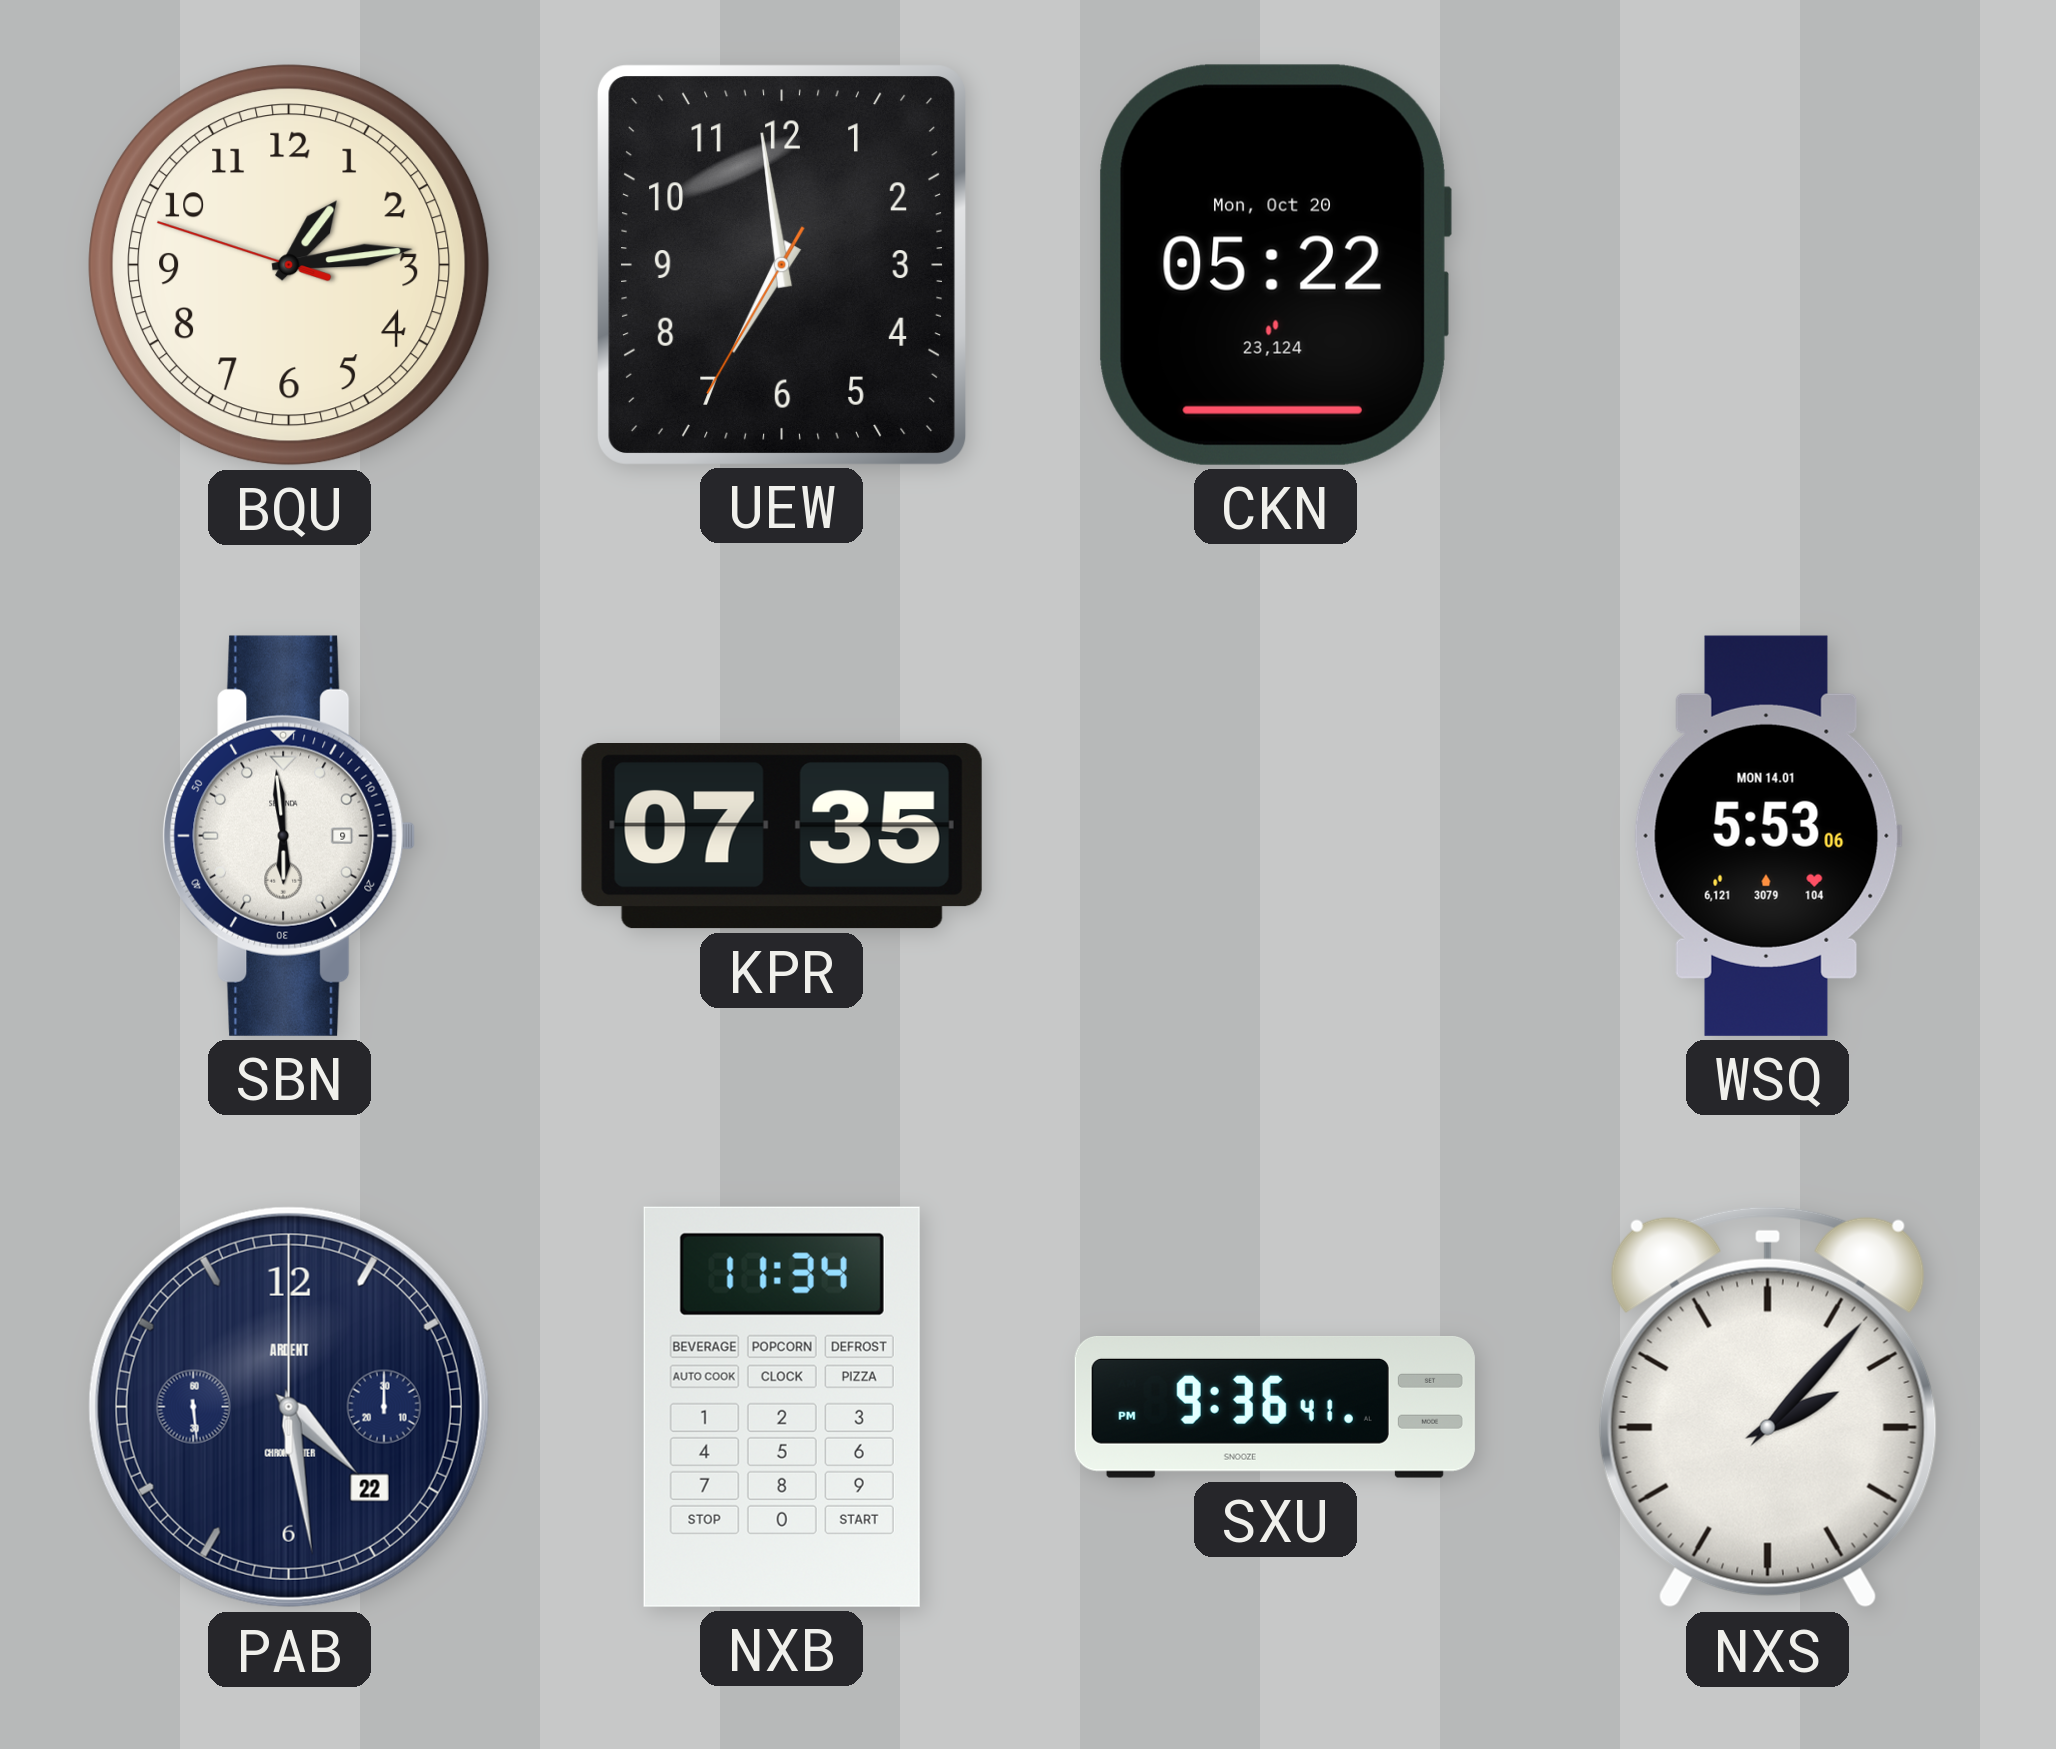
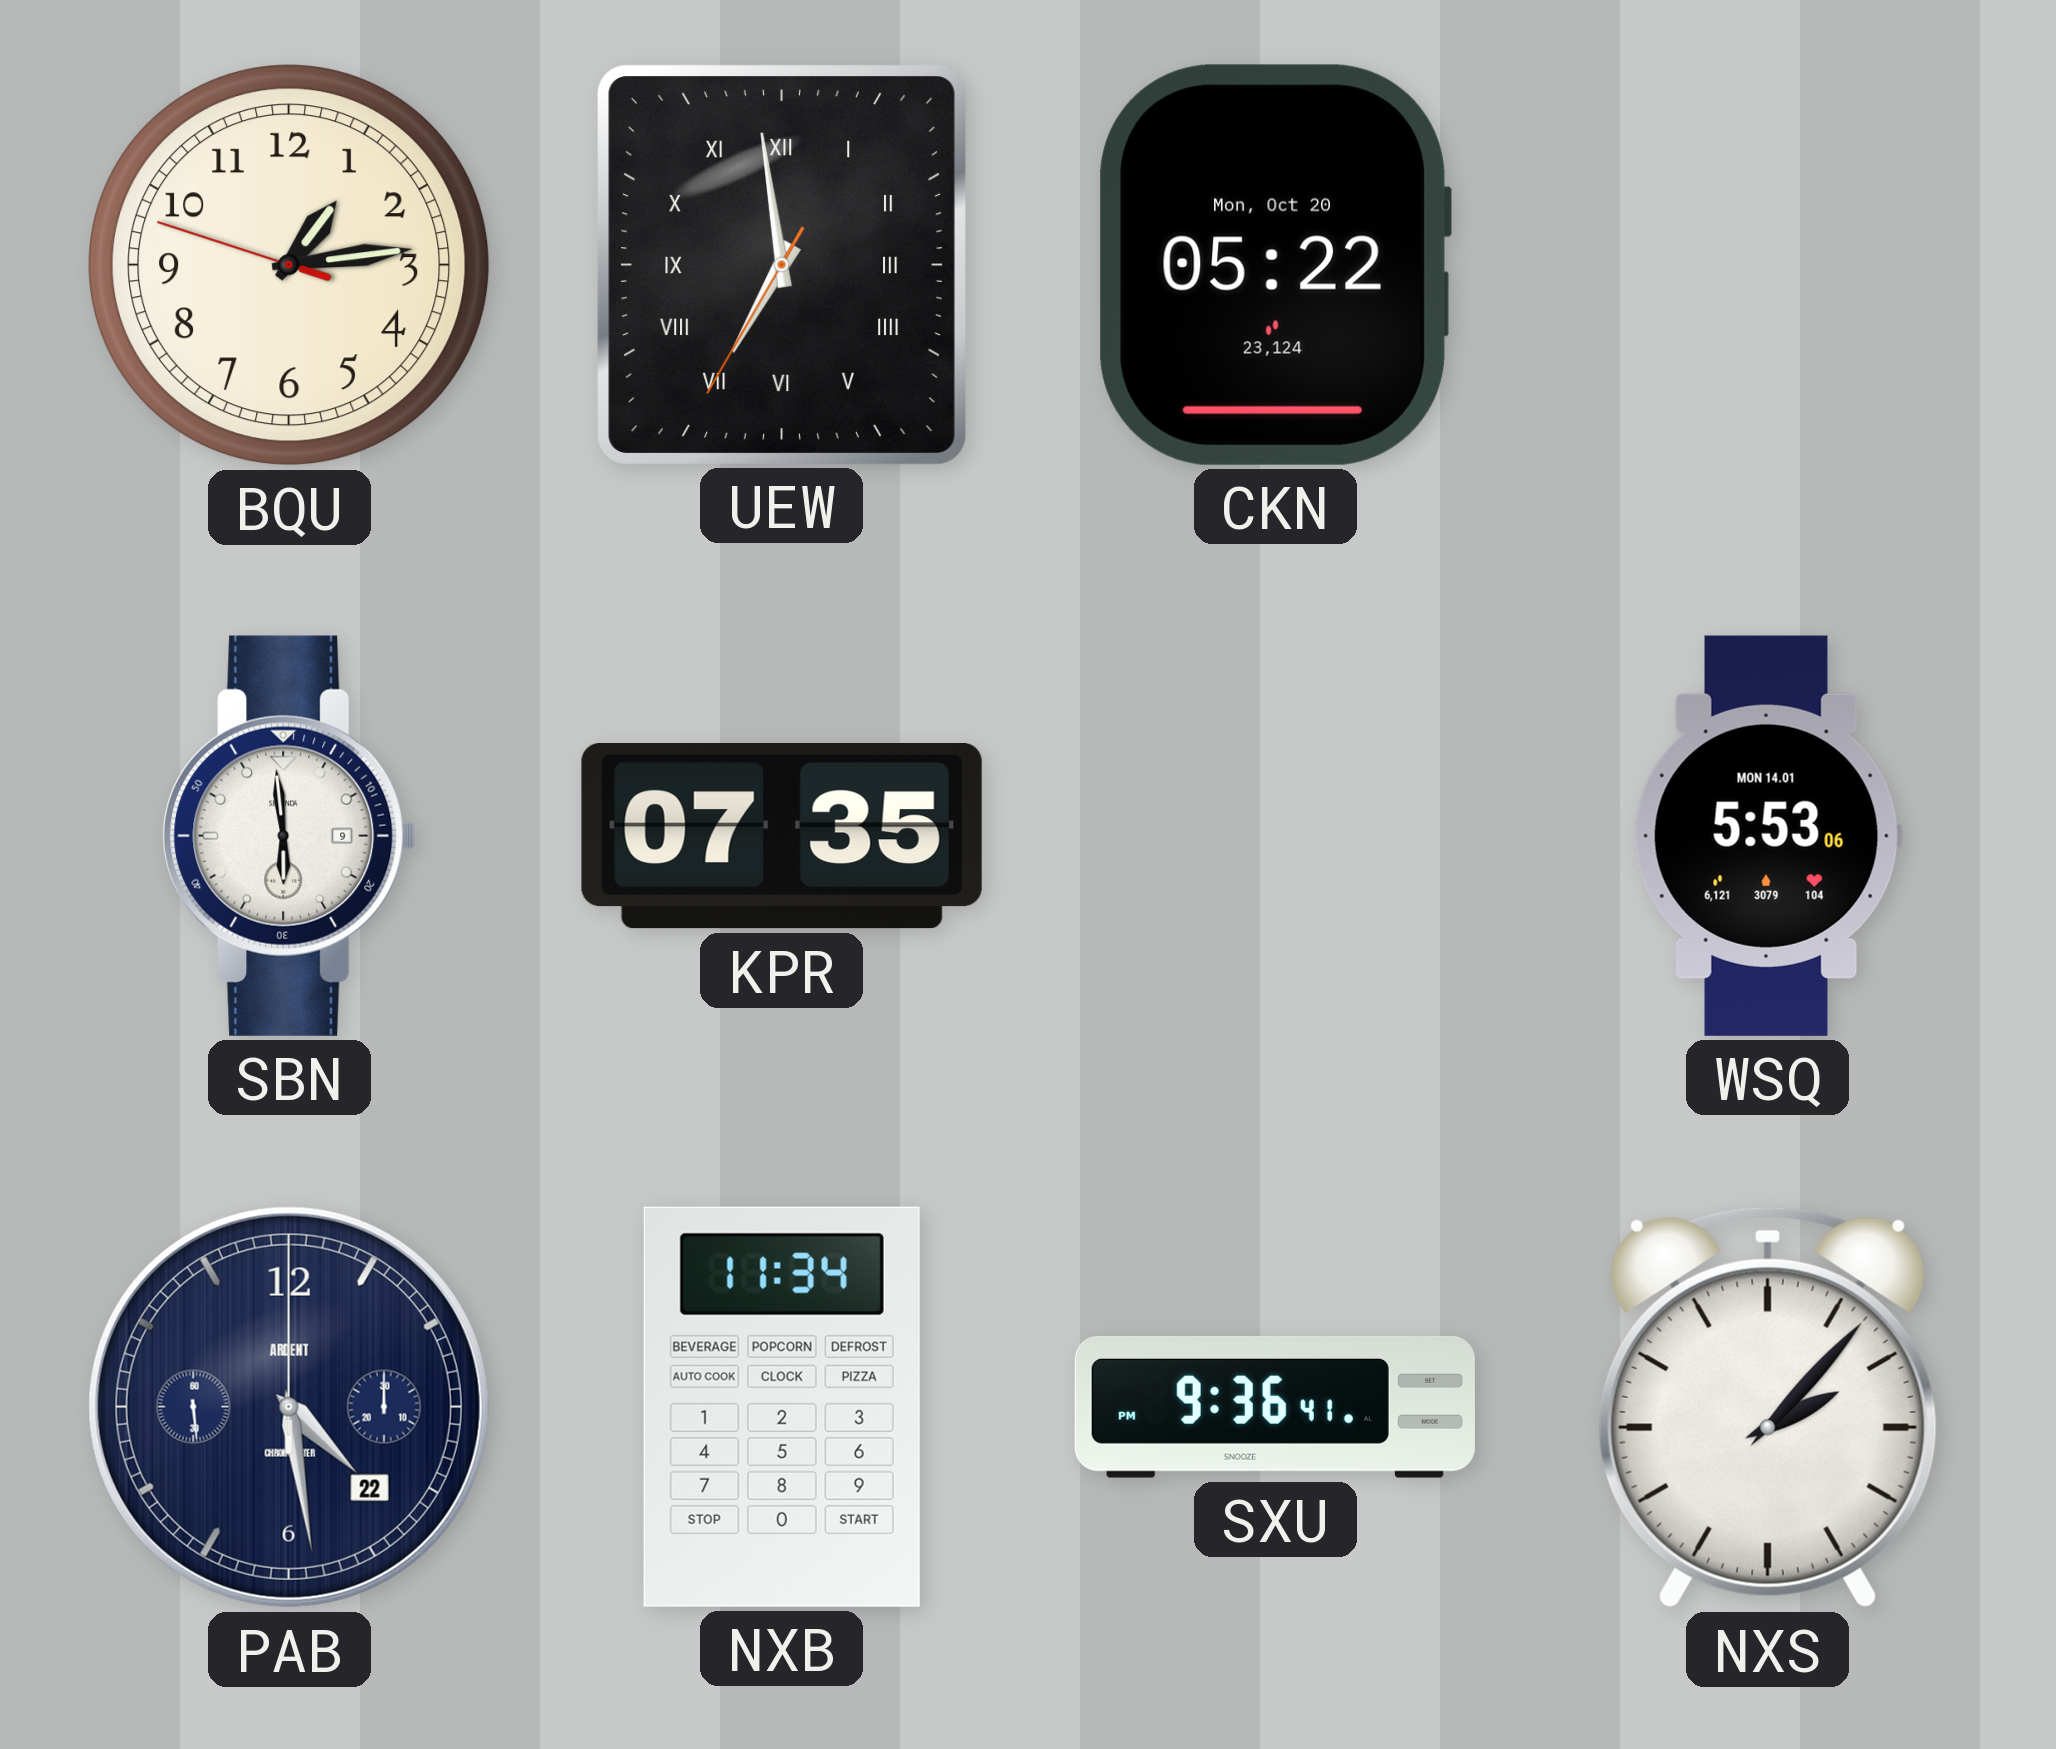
UEW numerals: Arabic -> Roman (781, 264)
